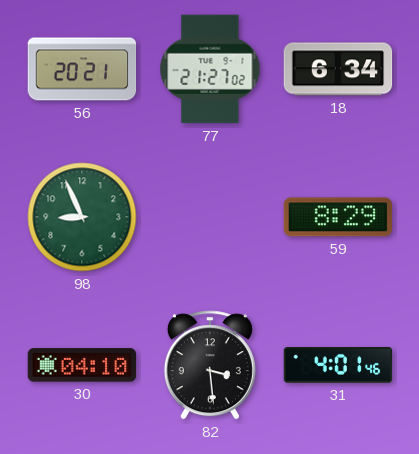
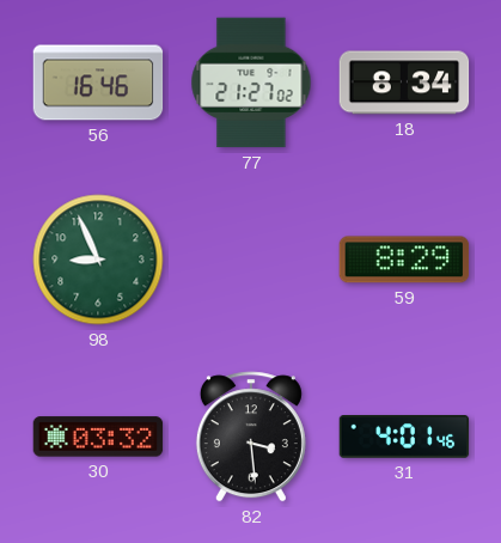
56: 20:21 -> 16:46 (98, 83)
18: 6:34 -> 8:34 (404, 83)
30: 04:10 -> 03:32 (98, 437)
